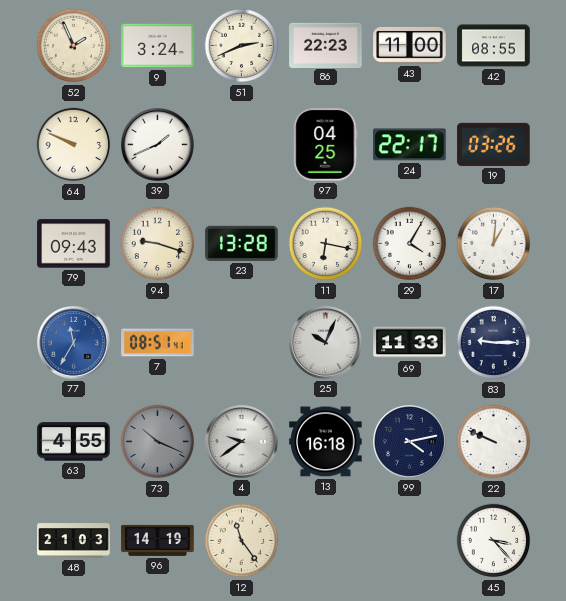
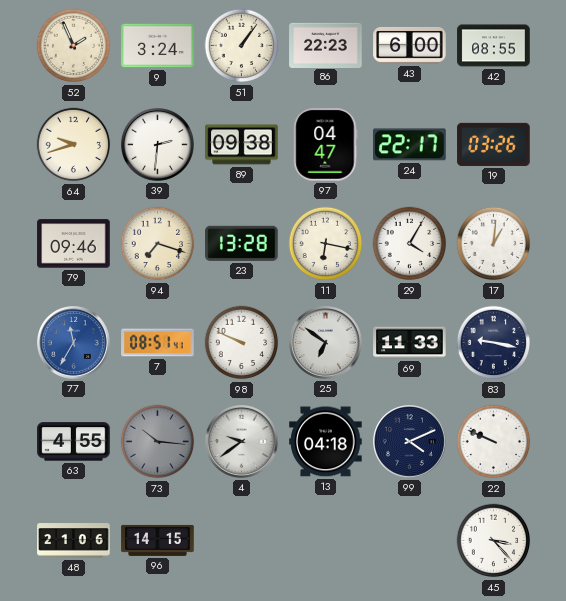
51: 2:41 -> 1:06 (242, 46)
43: 11:00 -> 6:00 (410, 45)
64: 9:49 -> 9:42 (74, 145)
39: 1:41 -> 2:31 (158, 145)
89: none -> 09:38 (242, 145)
97: 04:25 -> 04:47 (326, 145)
79: 09:43 -> 09:46 (74, 244)
94: 9:18 -> 7:18 (158, 244)
98: none -> 9:49 (242, 343)
25: 10:04 -> 6:51 (326, 343)
83: 9:15 -> 9:17 (494, 343)
73: 10:19 -> 10:16 (158, 442)
13: 16:18 -> 04:18 (326, 442)
99: 4:13 -> 4:11 (410, 442)
48: 21:03 -> 21:06 (74, 541)
96: 14:19 -> 14:15 (158, 540)
12: 11:24 -> none (242, 541)
